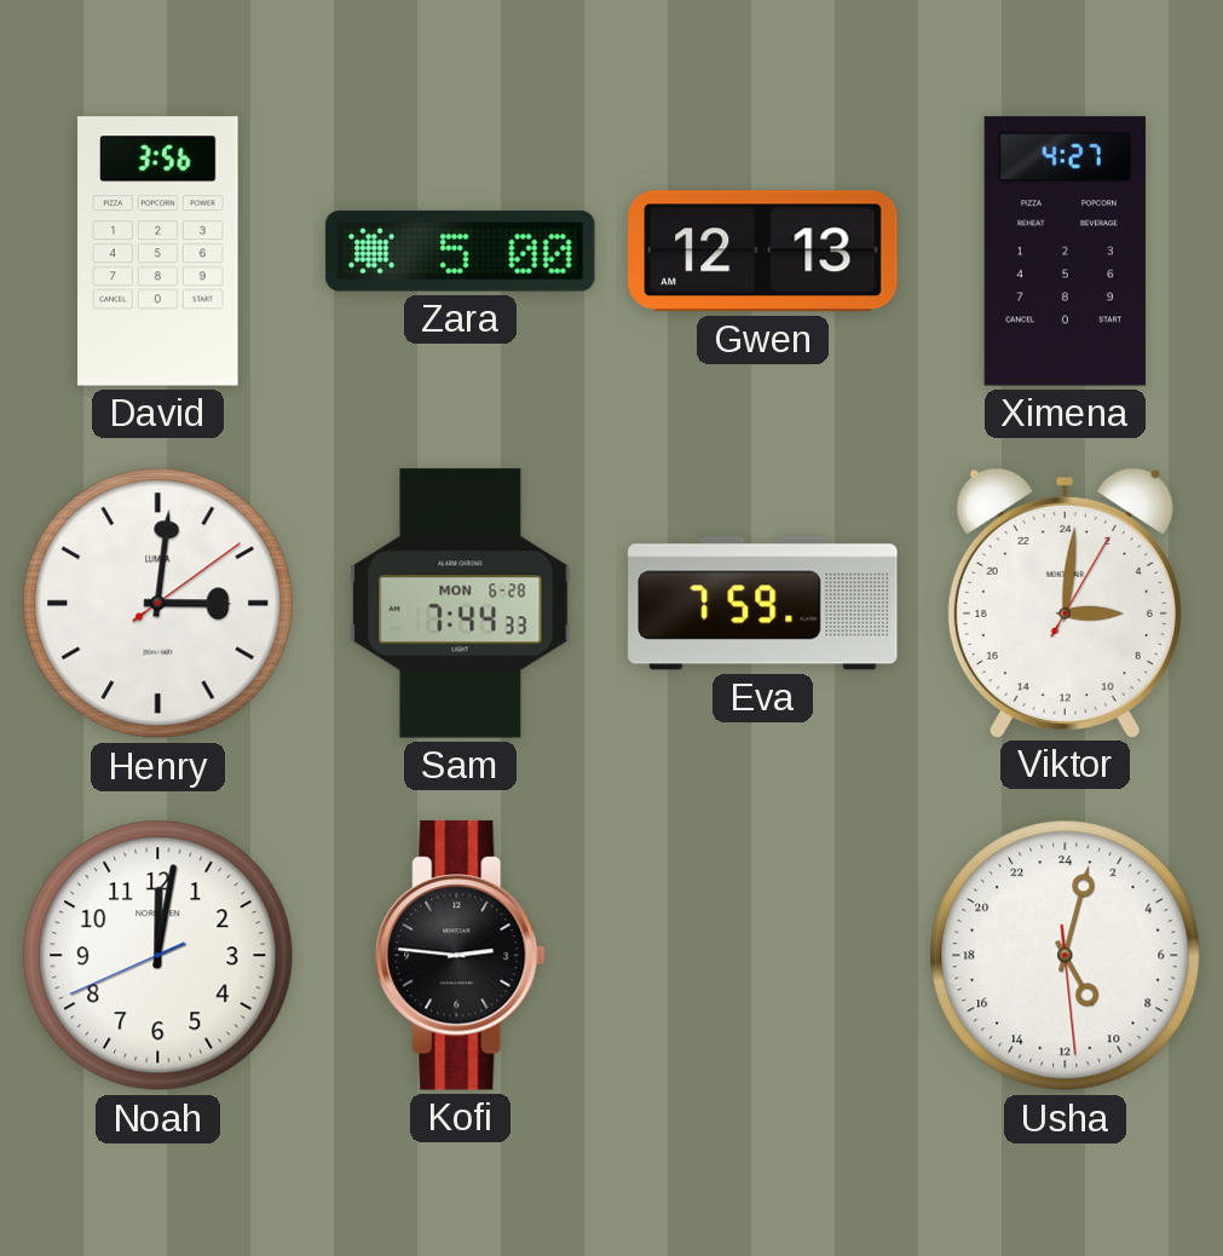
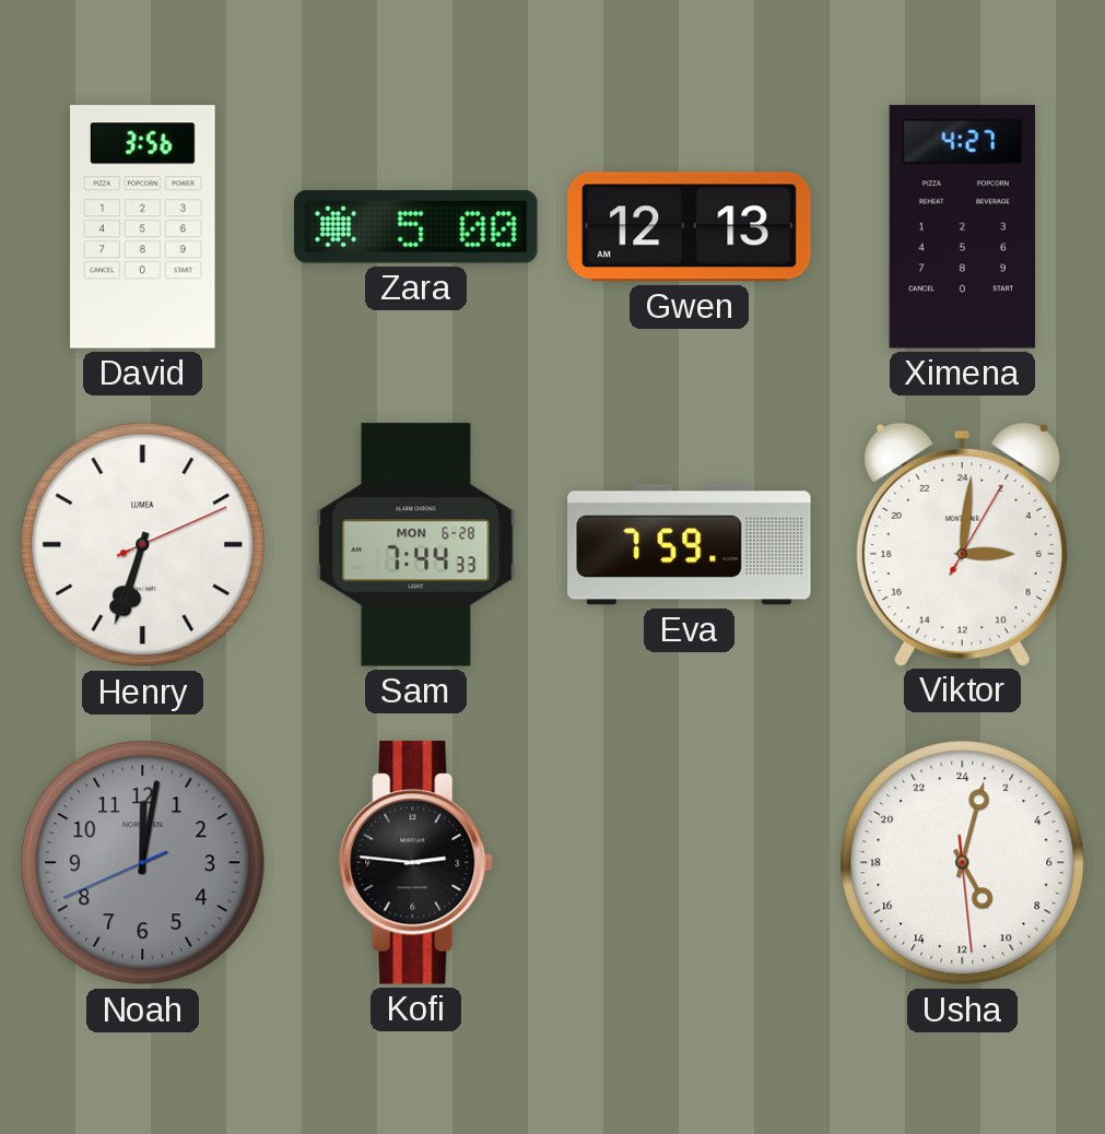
Henry: 3:01 -> 6:33 (143, 545)
Noah dial: white -> grey (143, 863)
